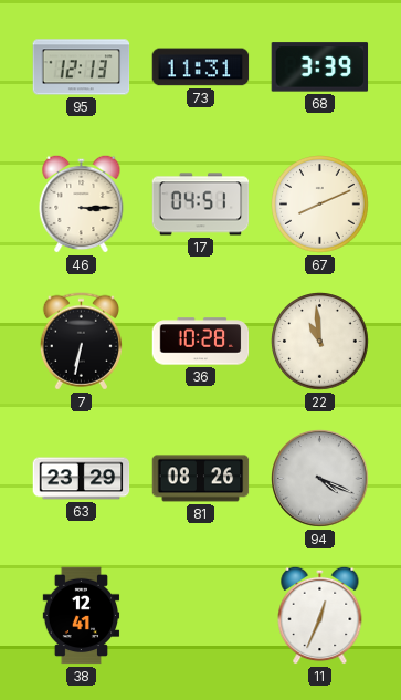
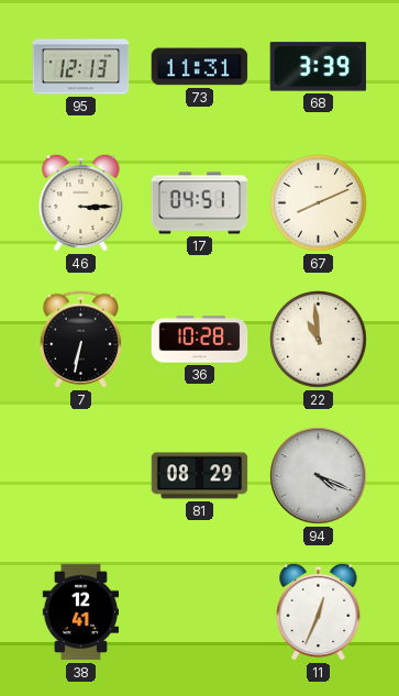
63: 23:29 -> none (82, 479)
81: 08:26 -> 08:29 (200, 476)
